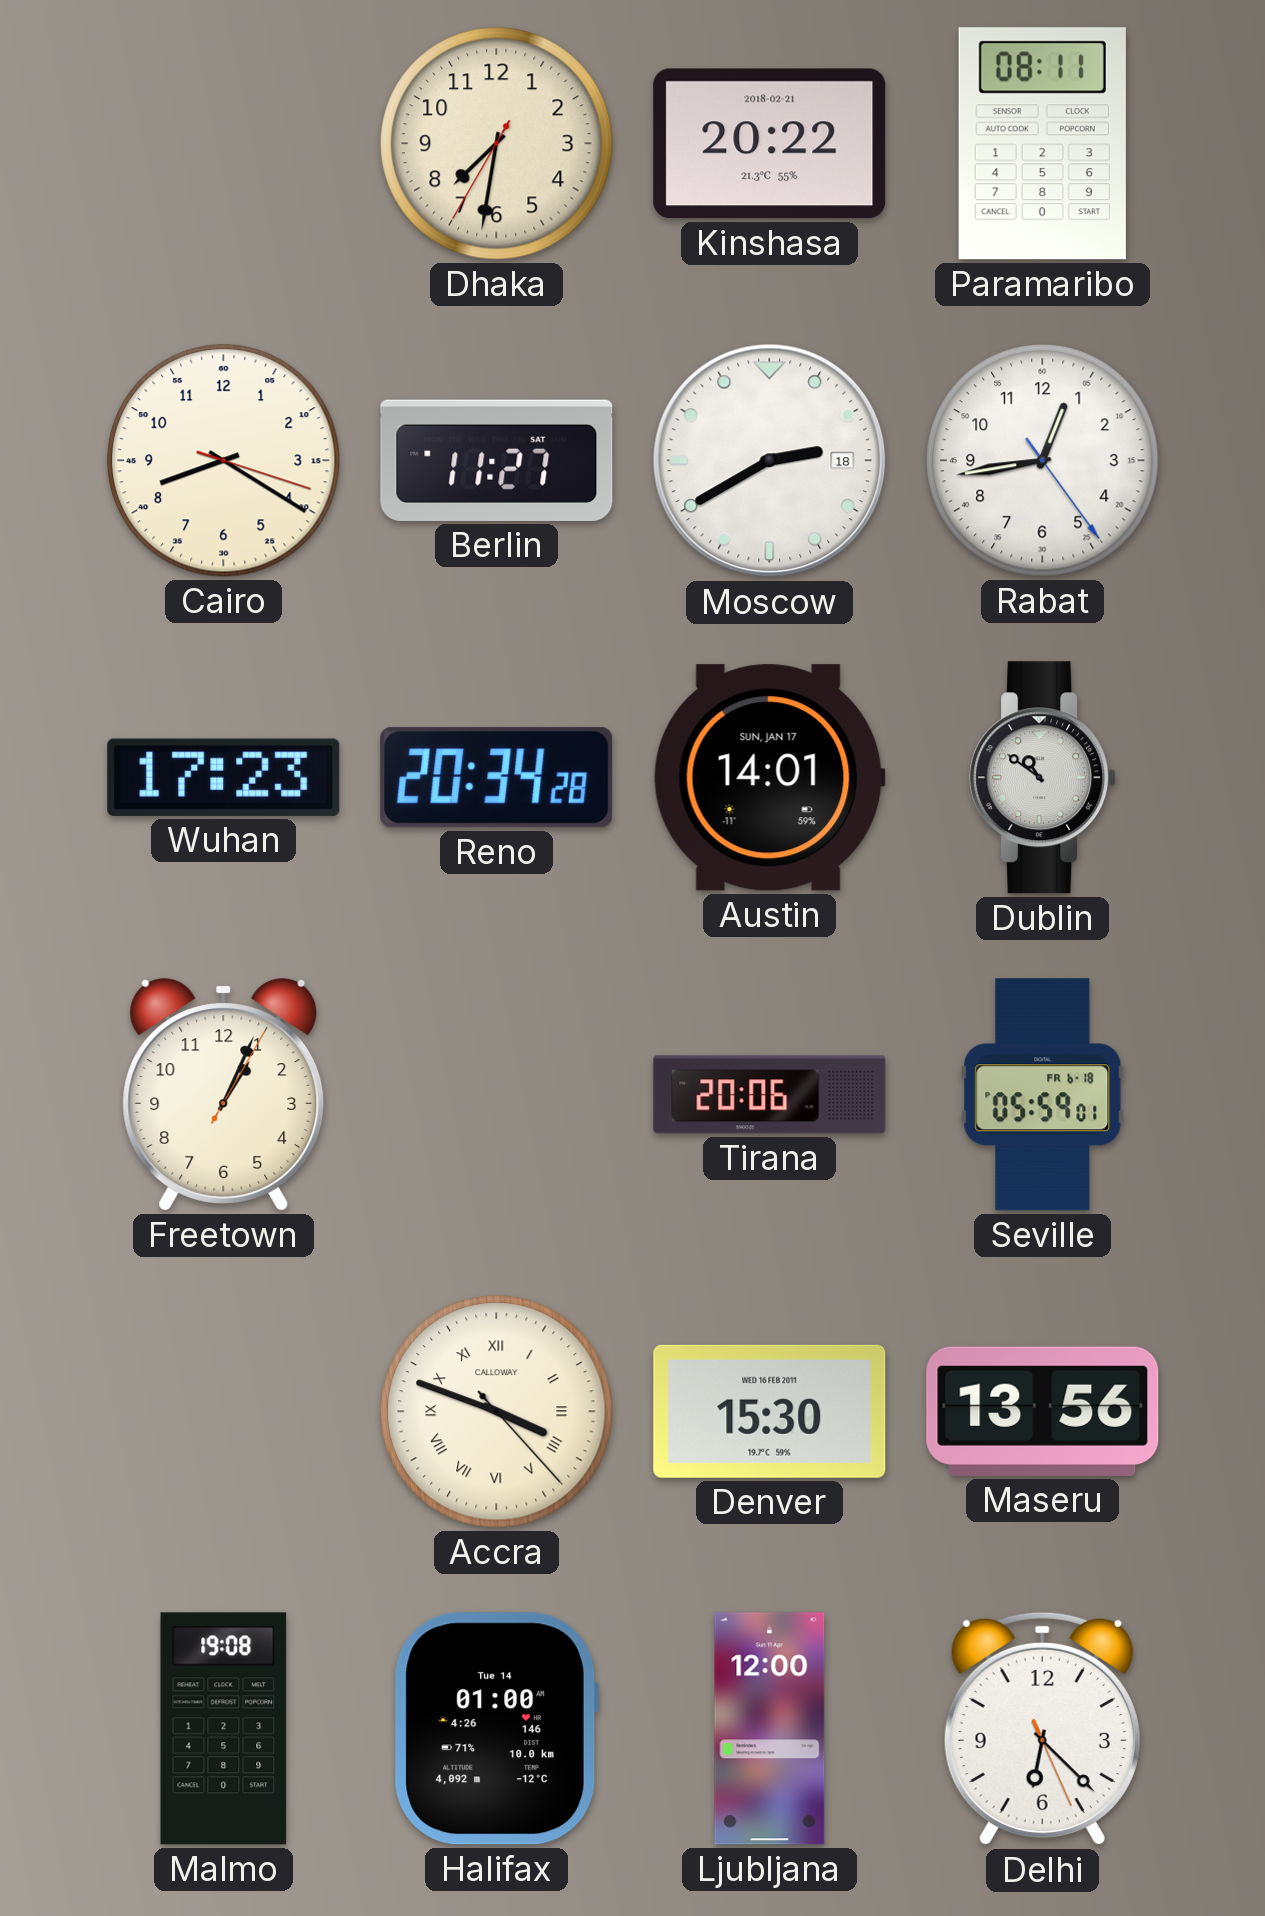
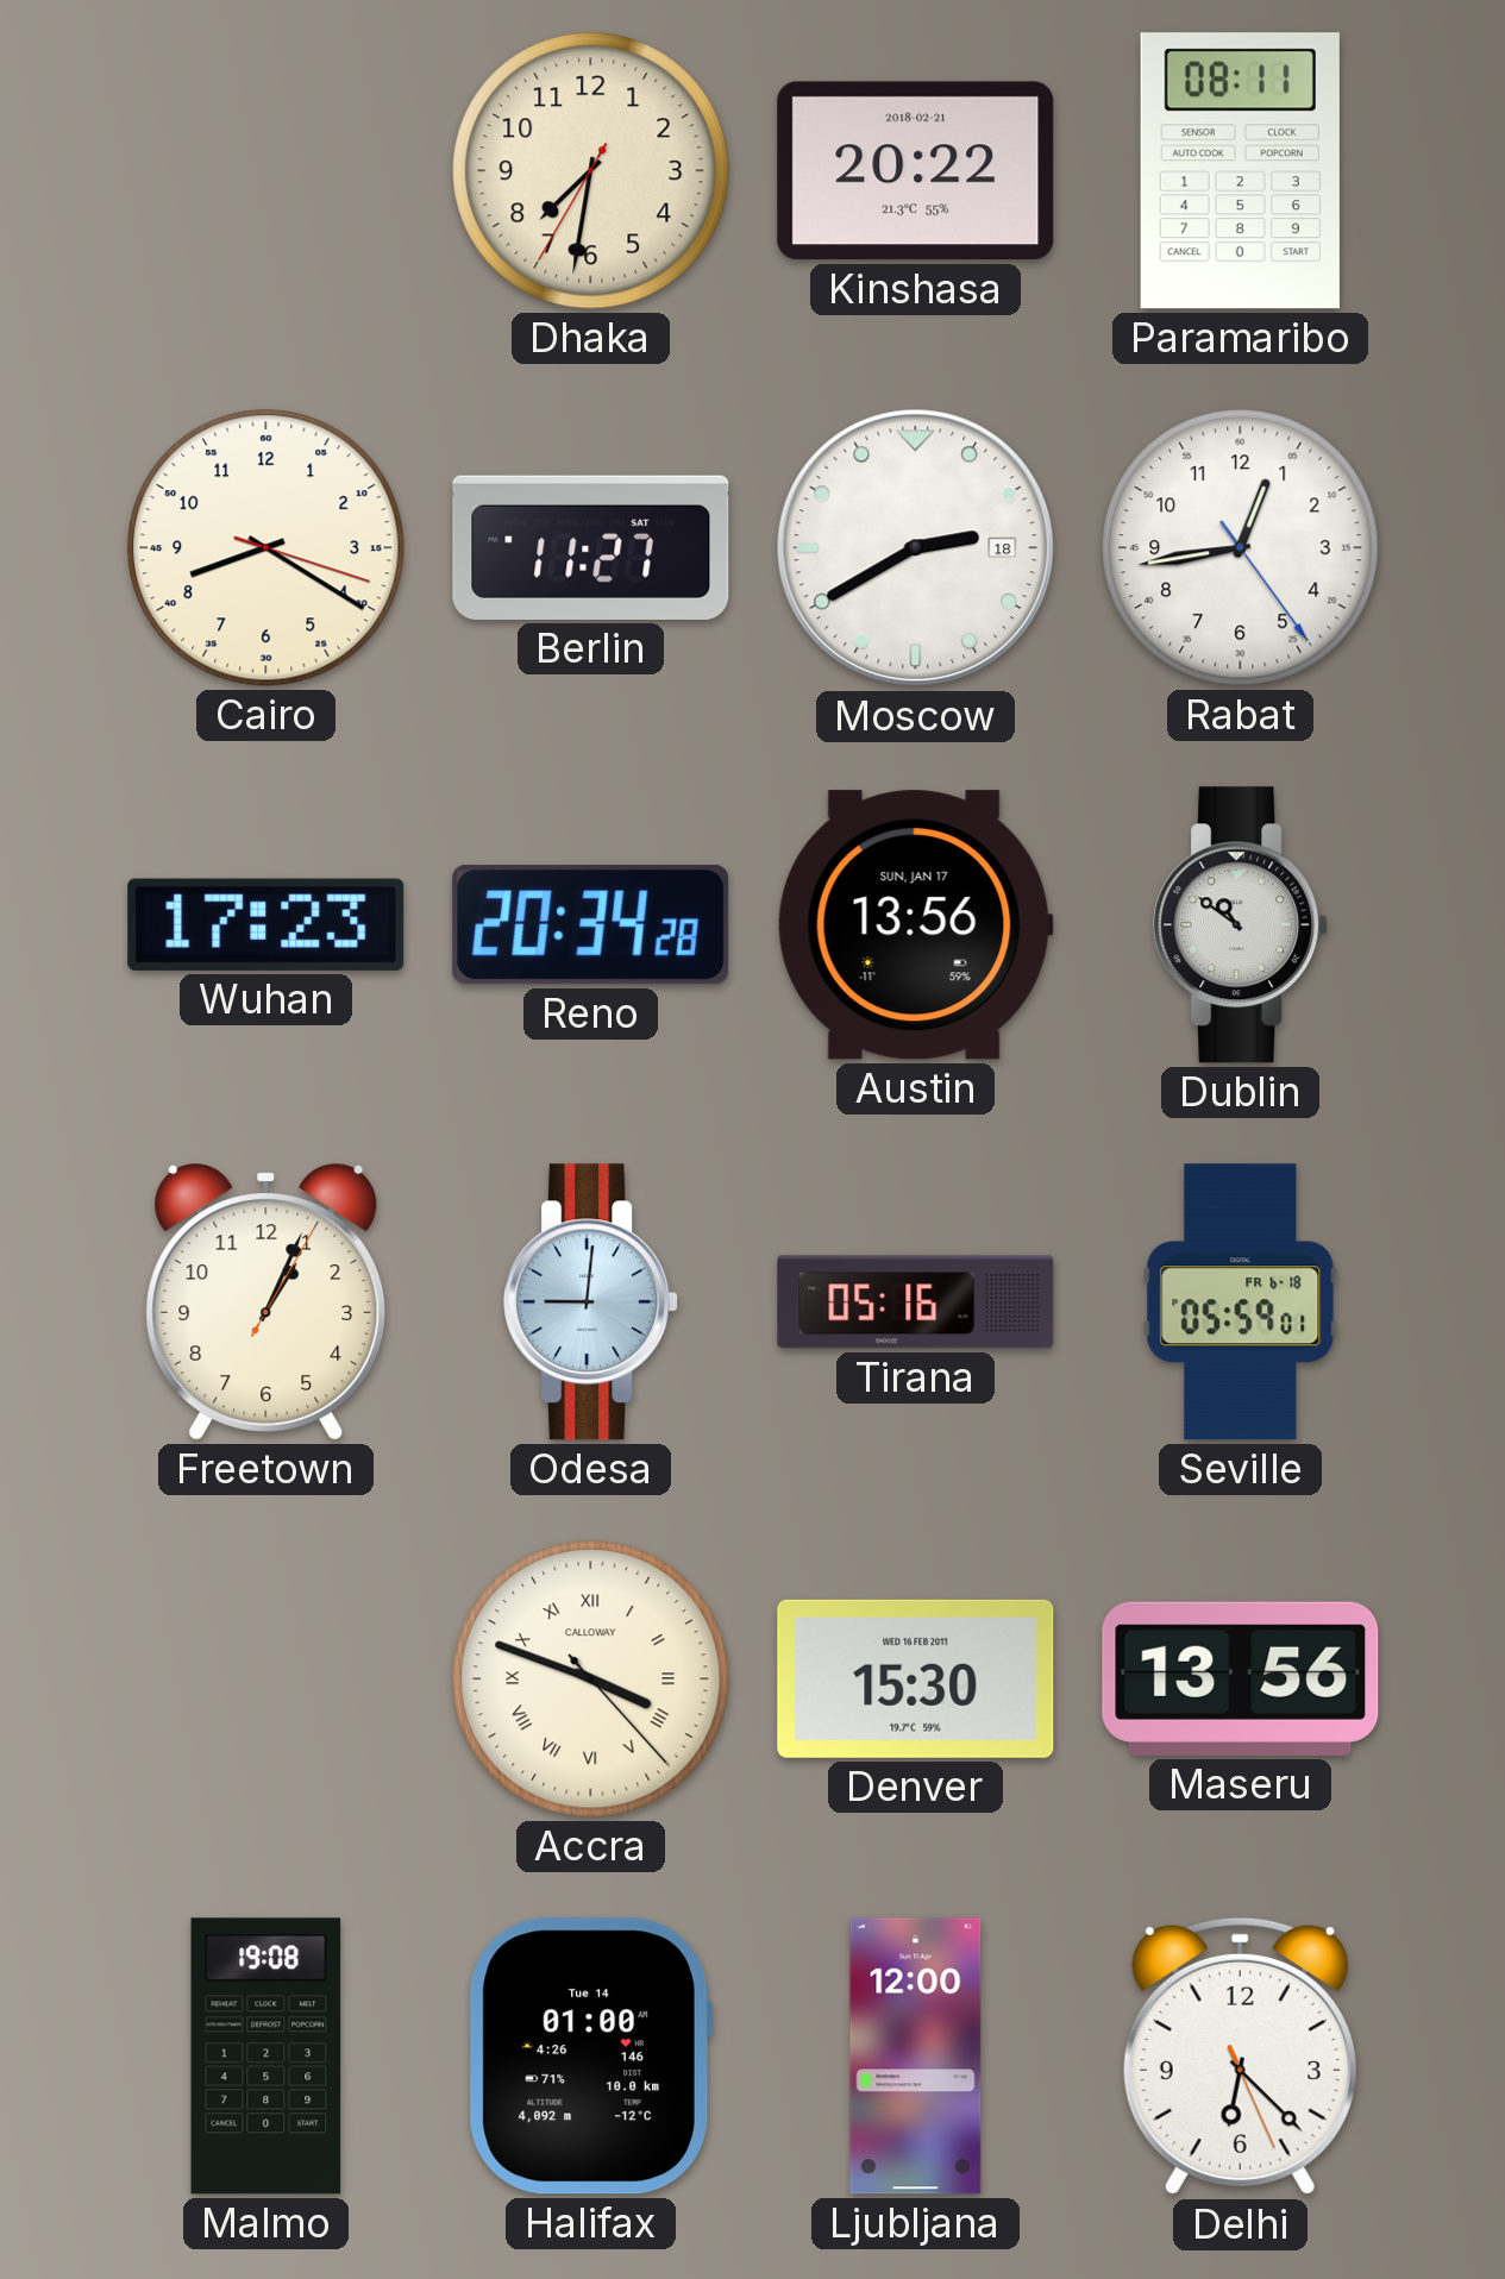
Austin: 14:01 -> 13:56 (915, 925)
Odesa: none -> 9:01 (591, 1302)
Tirana: 20:06 -> 05:16 (916, 1302)
